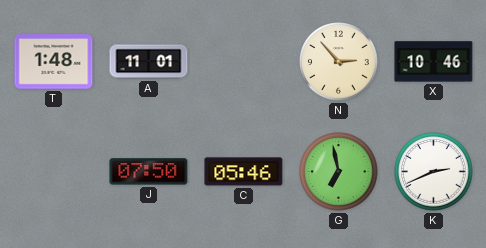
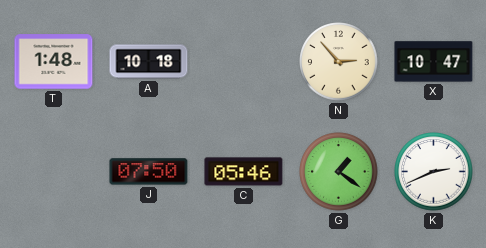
A: 11:01 -> 10:18 (149, 62)
X: 10:46 -> 10:47 (434, 62)
G: 6:58 -> 1:21 (339, 172)
